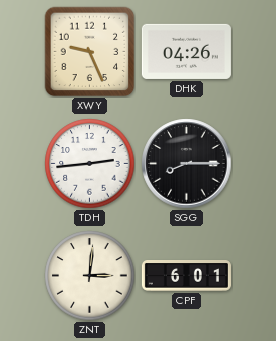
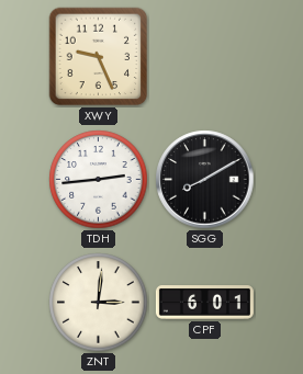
DHK: 04:26 -> none (186, 51)
SGG: 8:15 -> 8:10 (205, 180)
